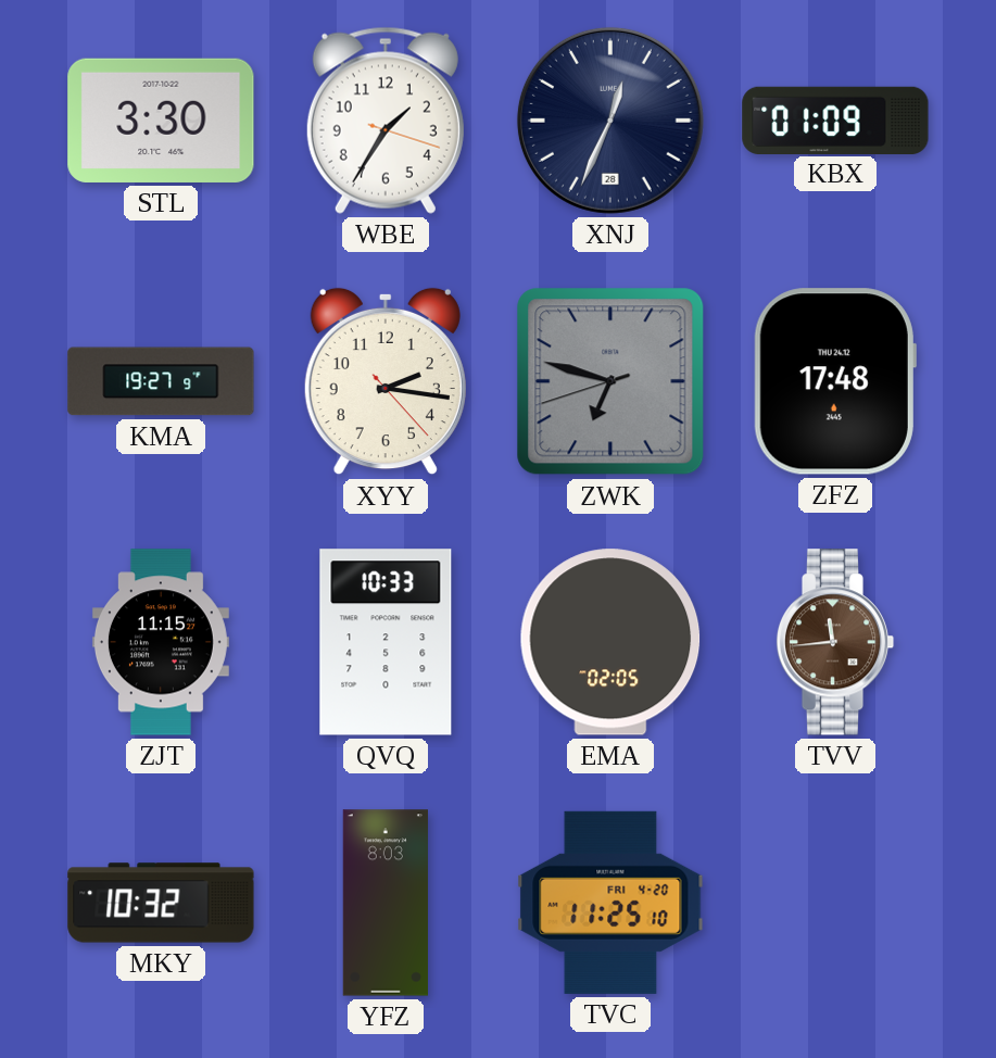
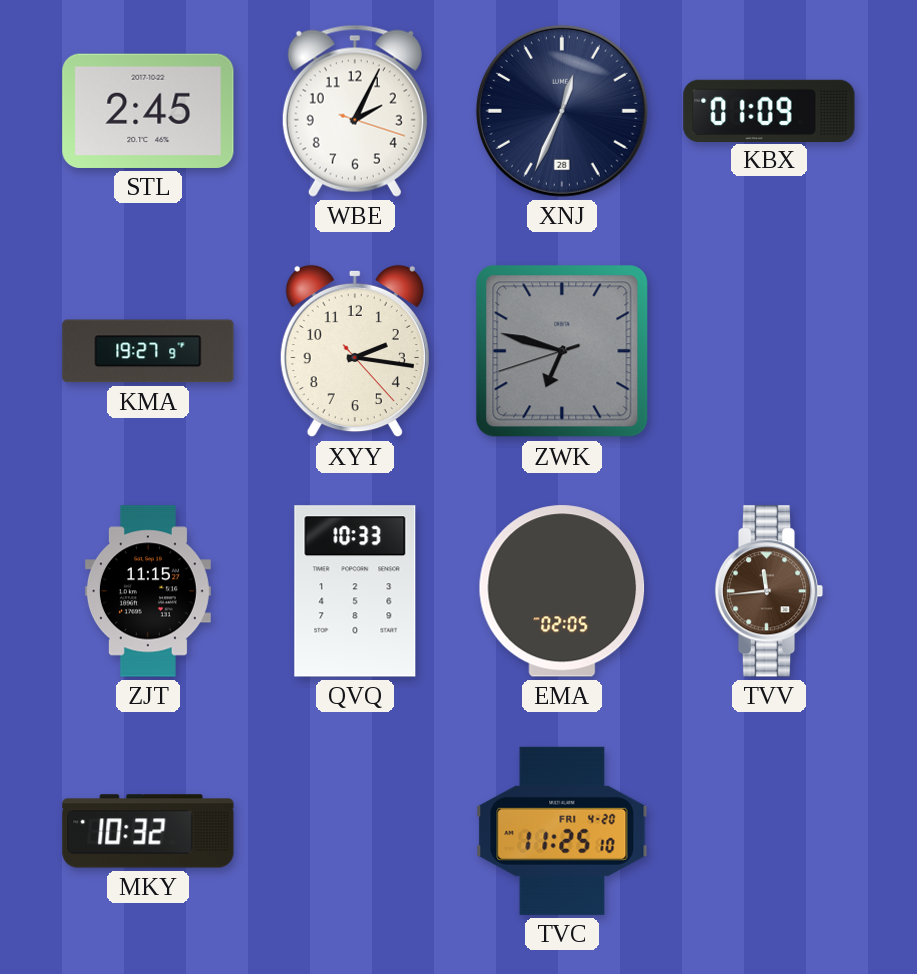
STL: 3:30 -> 2:45 (148, 111)
WBE: 1:35 -> 2:04 (355, 111)
ZFZ: 17:48 -> none (835, 381)
YFZ: 8:03 -> none (386, 903)
